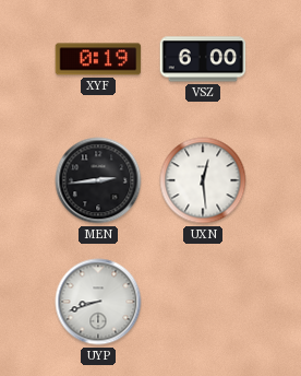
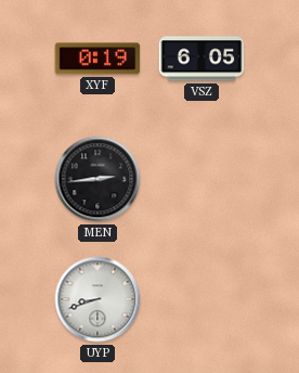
VSZ: 6:00 -> 6:05 (201, 59)
UXN: 12:29 -> none (203, 180)
